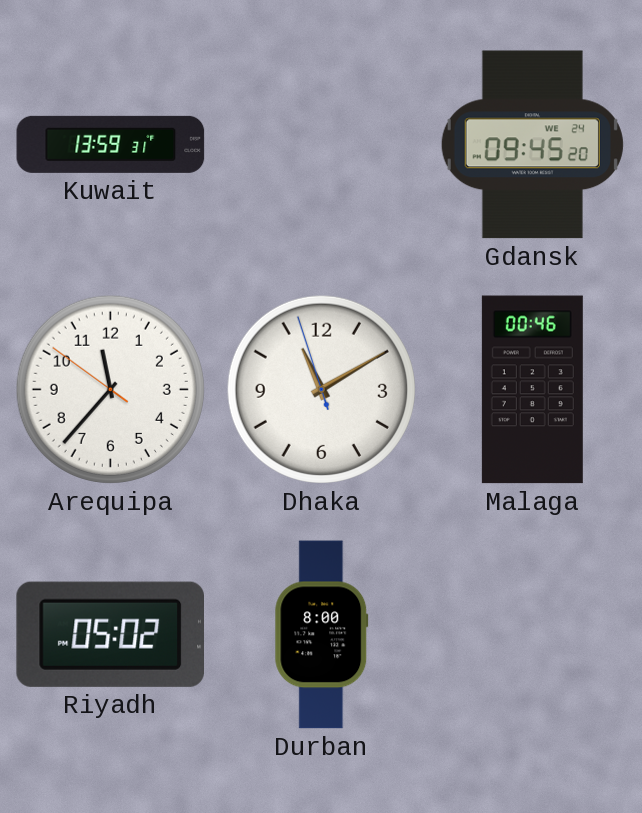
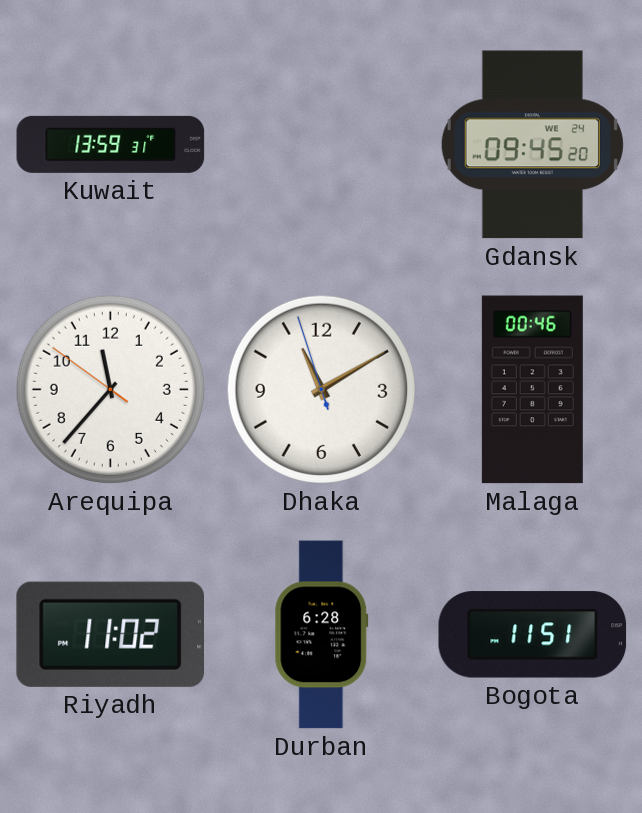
Riyadh: 05:02 -> 11:02 (110, 634)
Durban: 8:00 -> 6:28 (322, 635)
Bogota: none -> 11:51 (533, 635)
